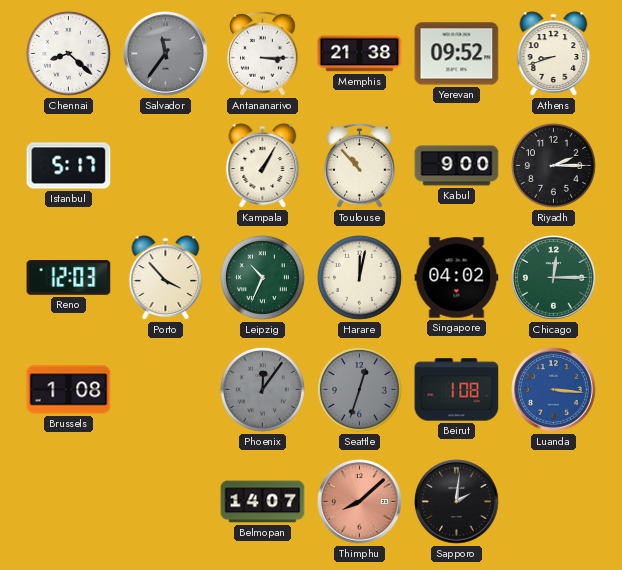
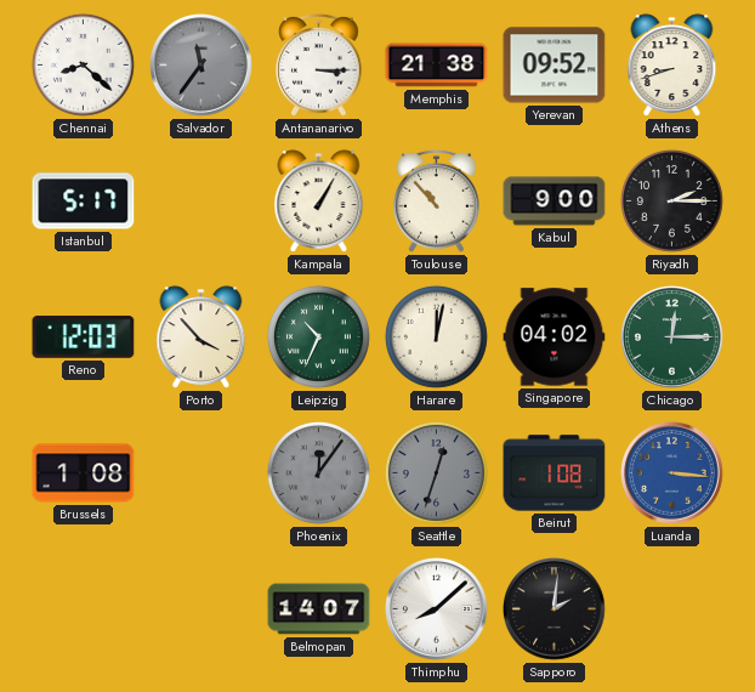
Thimphu dial: salmon -> white (437, 609)
